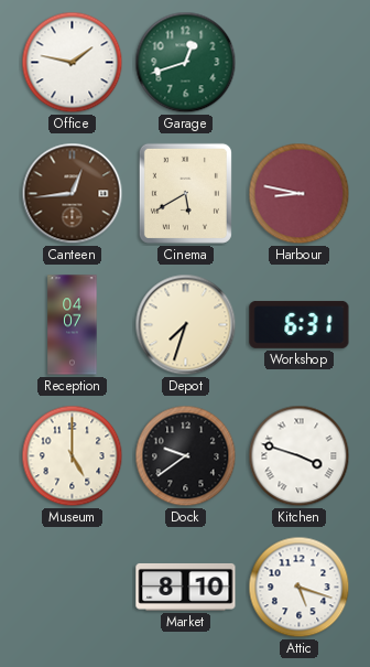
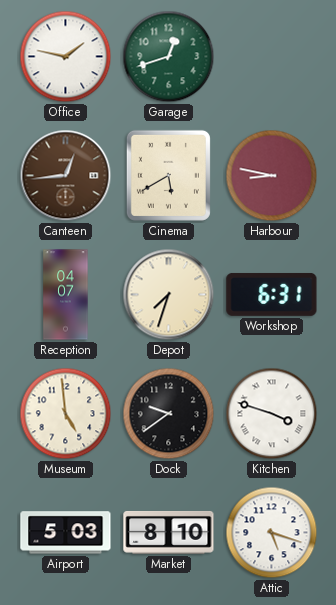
Museum: 5:00 -> 4:59 (66, 414)
Airport: none -> 5:03 (66, 533)
